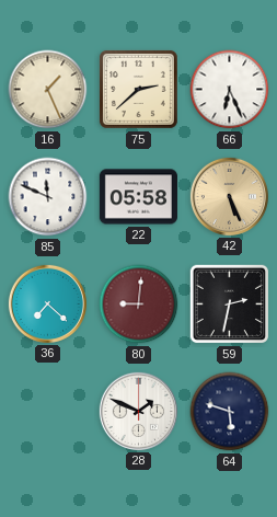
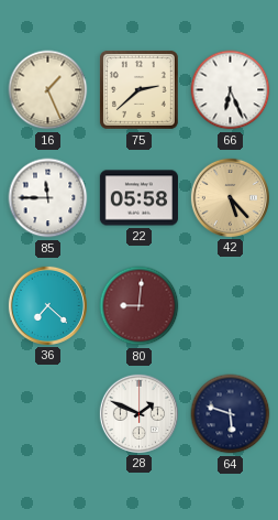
85: 11:49 -> 11:45 (48, 198)
42: 5:26 -> 5:23 (230, 197)
59: 2:32 -> none (230, 305)
